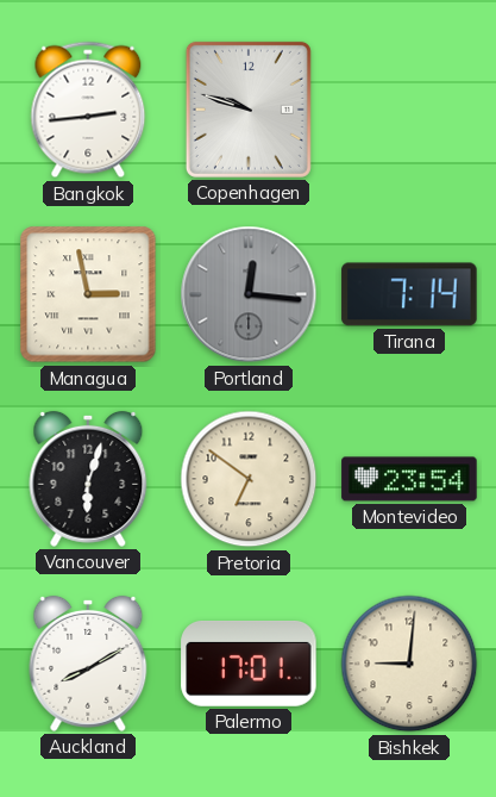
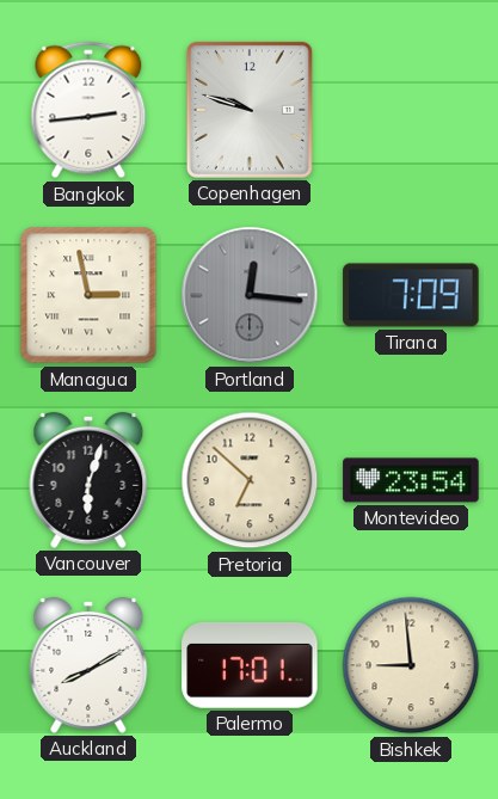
Tirana: 7:14 -> 7:09 (411, 295)
Pretoria: 6:51 -> 6:52 (250, 480)
Bishkek: 9:01 -> 8:59 (411, 665)
